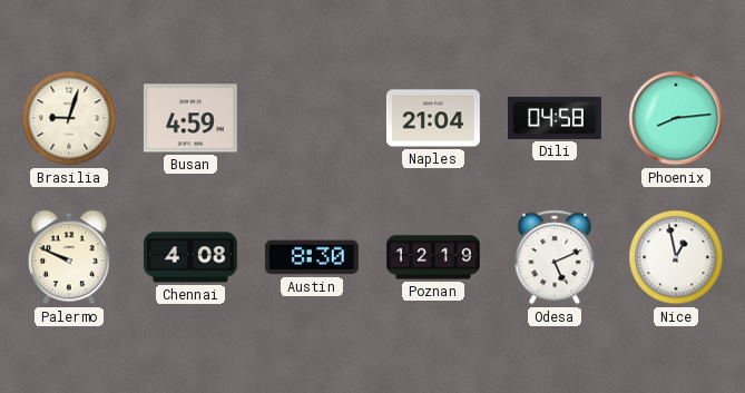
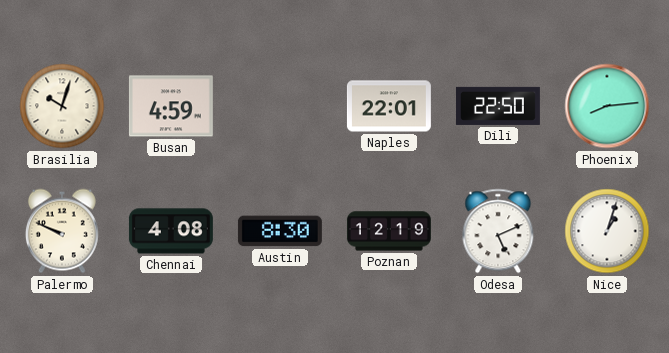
Brasilia: 9:03 -> 10:03 (62, 106)
Naples: 21:04 -> 22:01 (389, 106)
Dili: 04:58 -> 22:50 (498, 106)
Nice: 12:58 -> 1:03 (607, 231)
